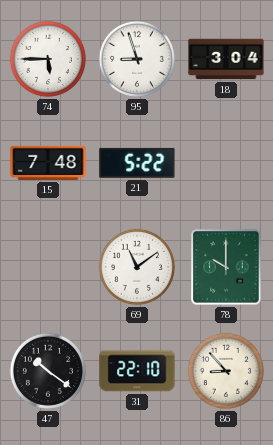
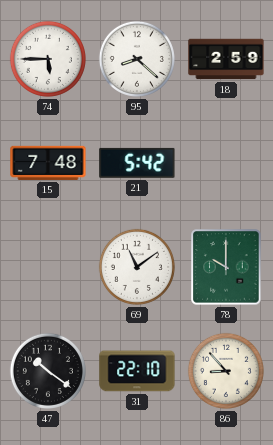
95: 8:57 -> 8:22 (137, 59)
18: 3:04 -> 2:59 (226, 59)
21: 5:22 -> 5:42 (137, 163)
